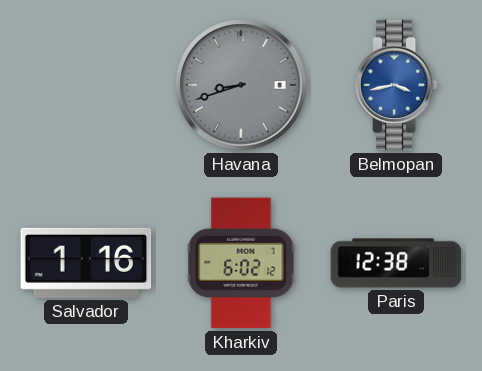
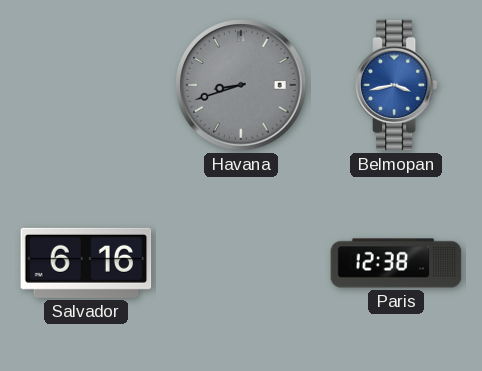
Salvador: 1:16 -> 6:16 (86, 263)
Kharkiv: 6:02 -> none (241, 263)
